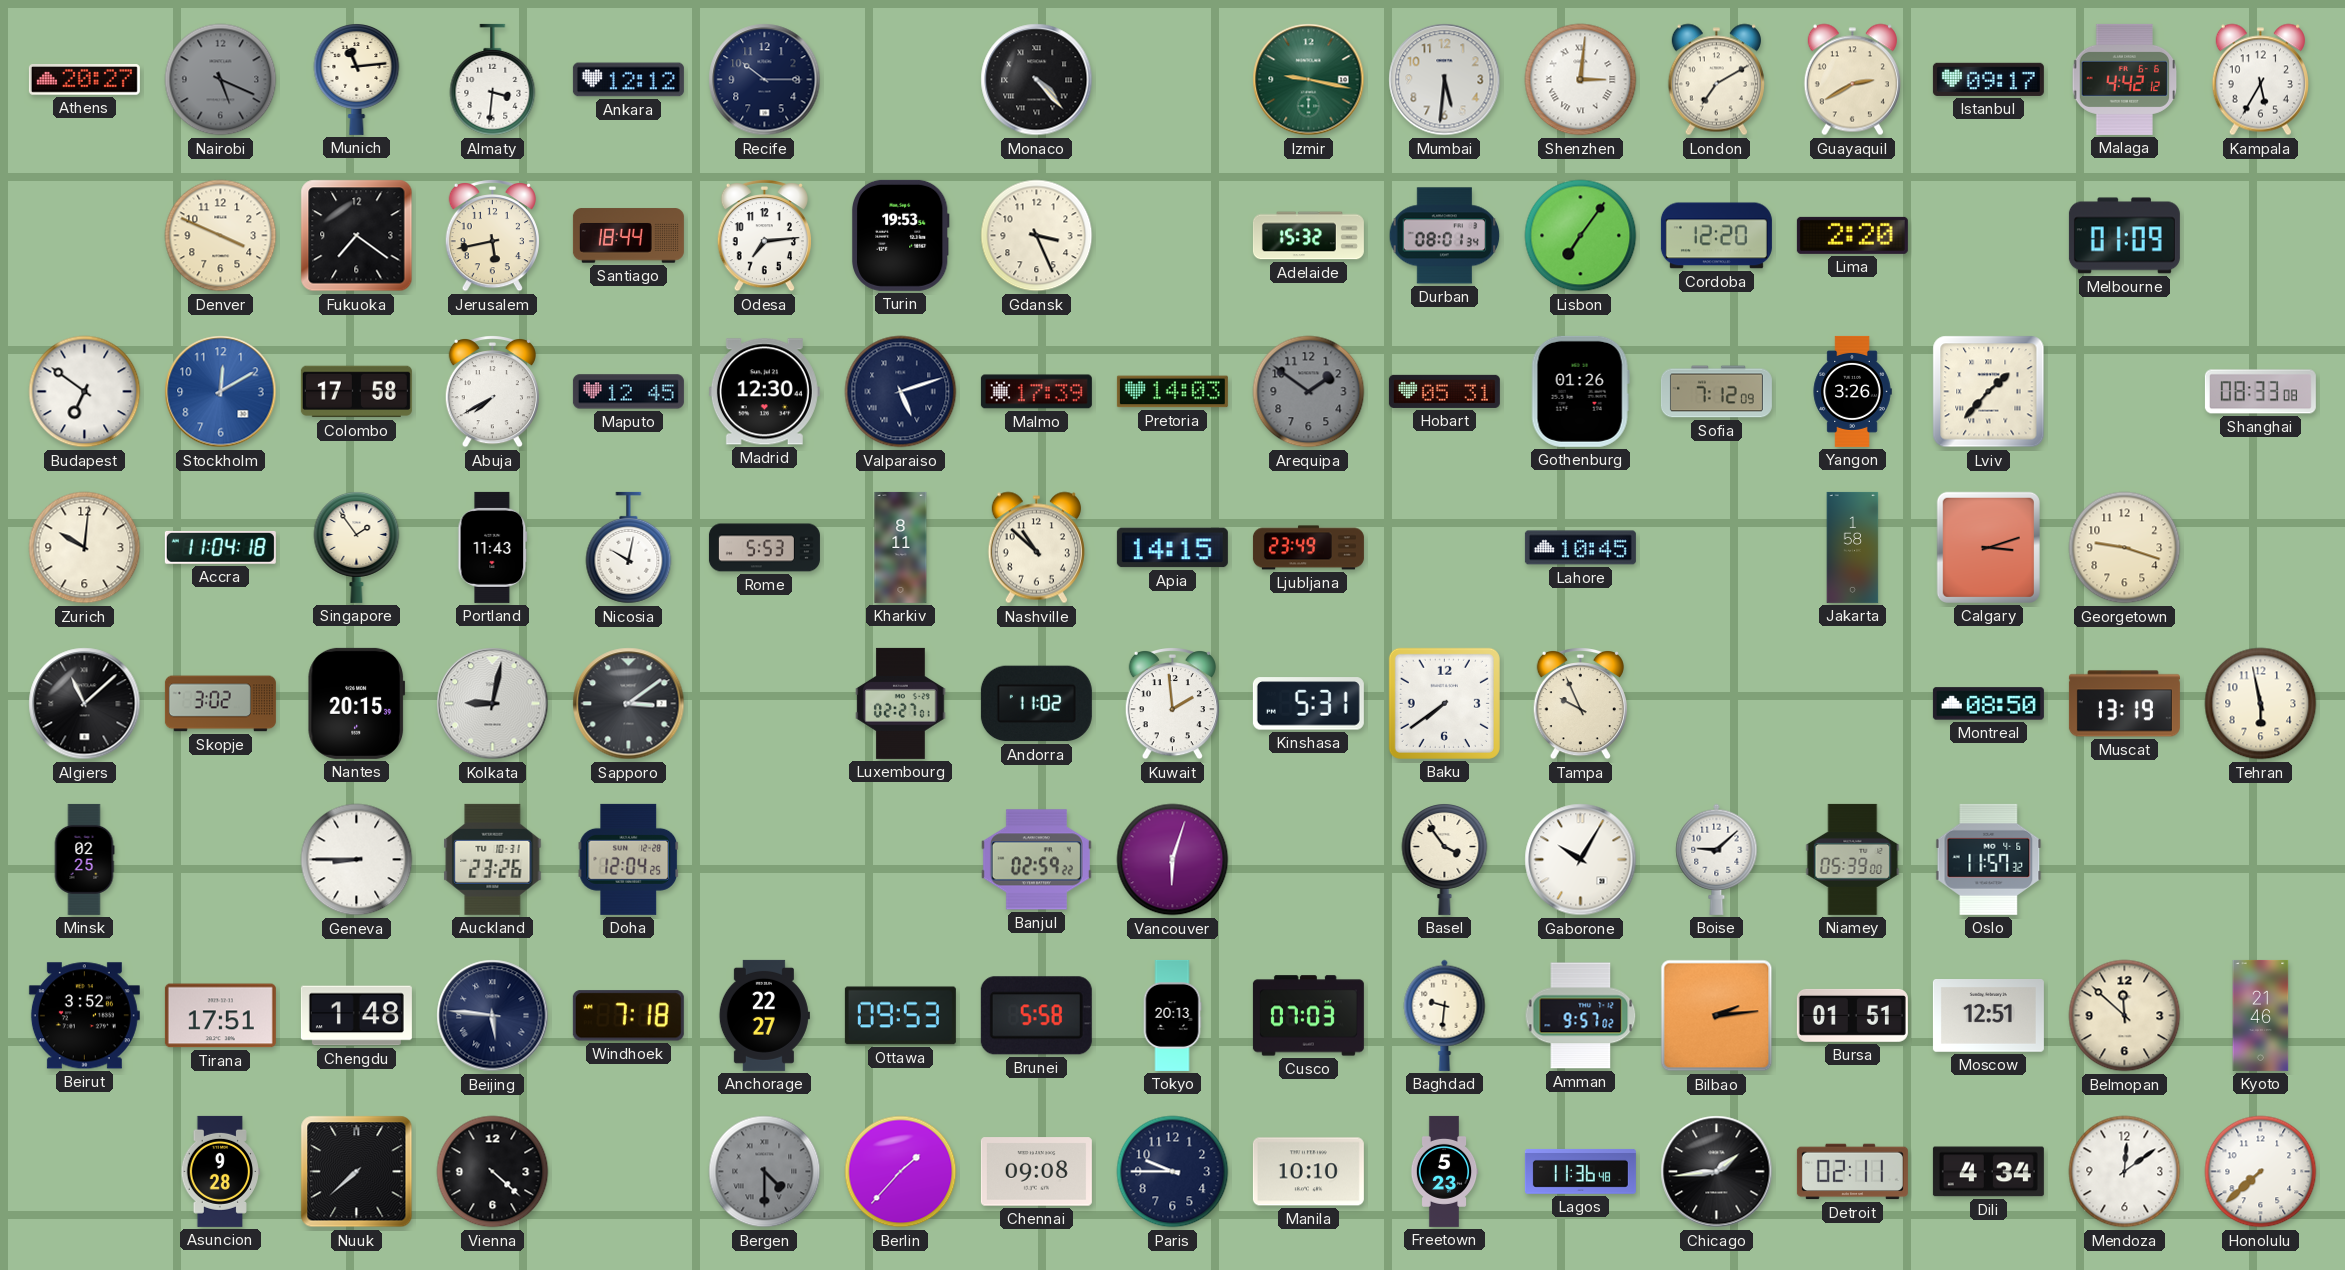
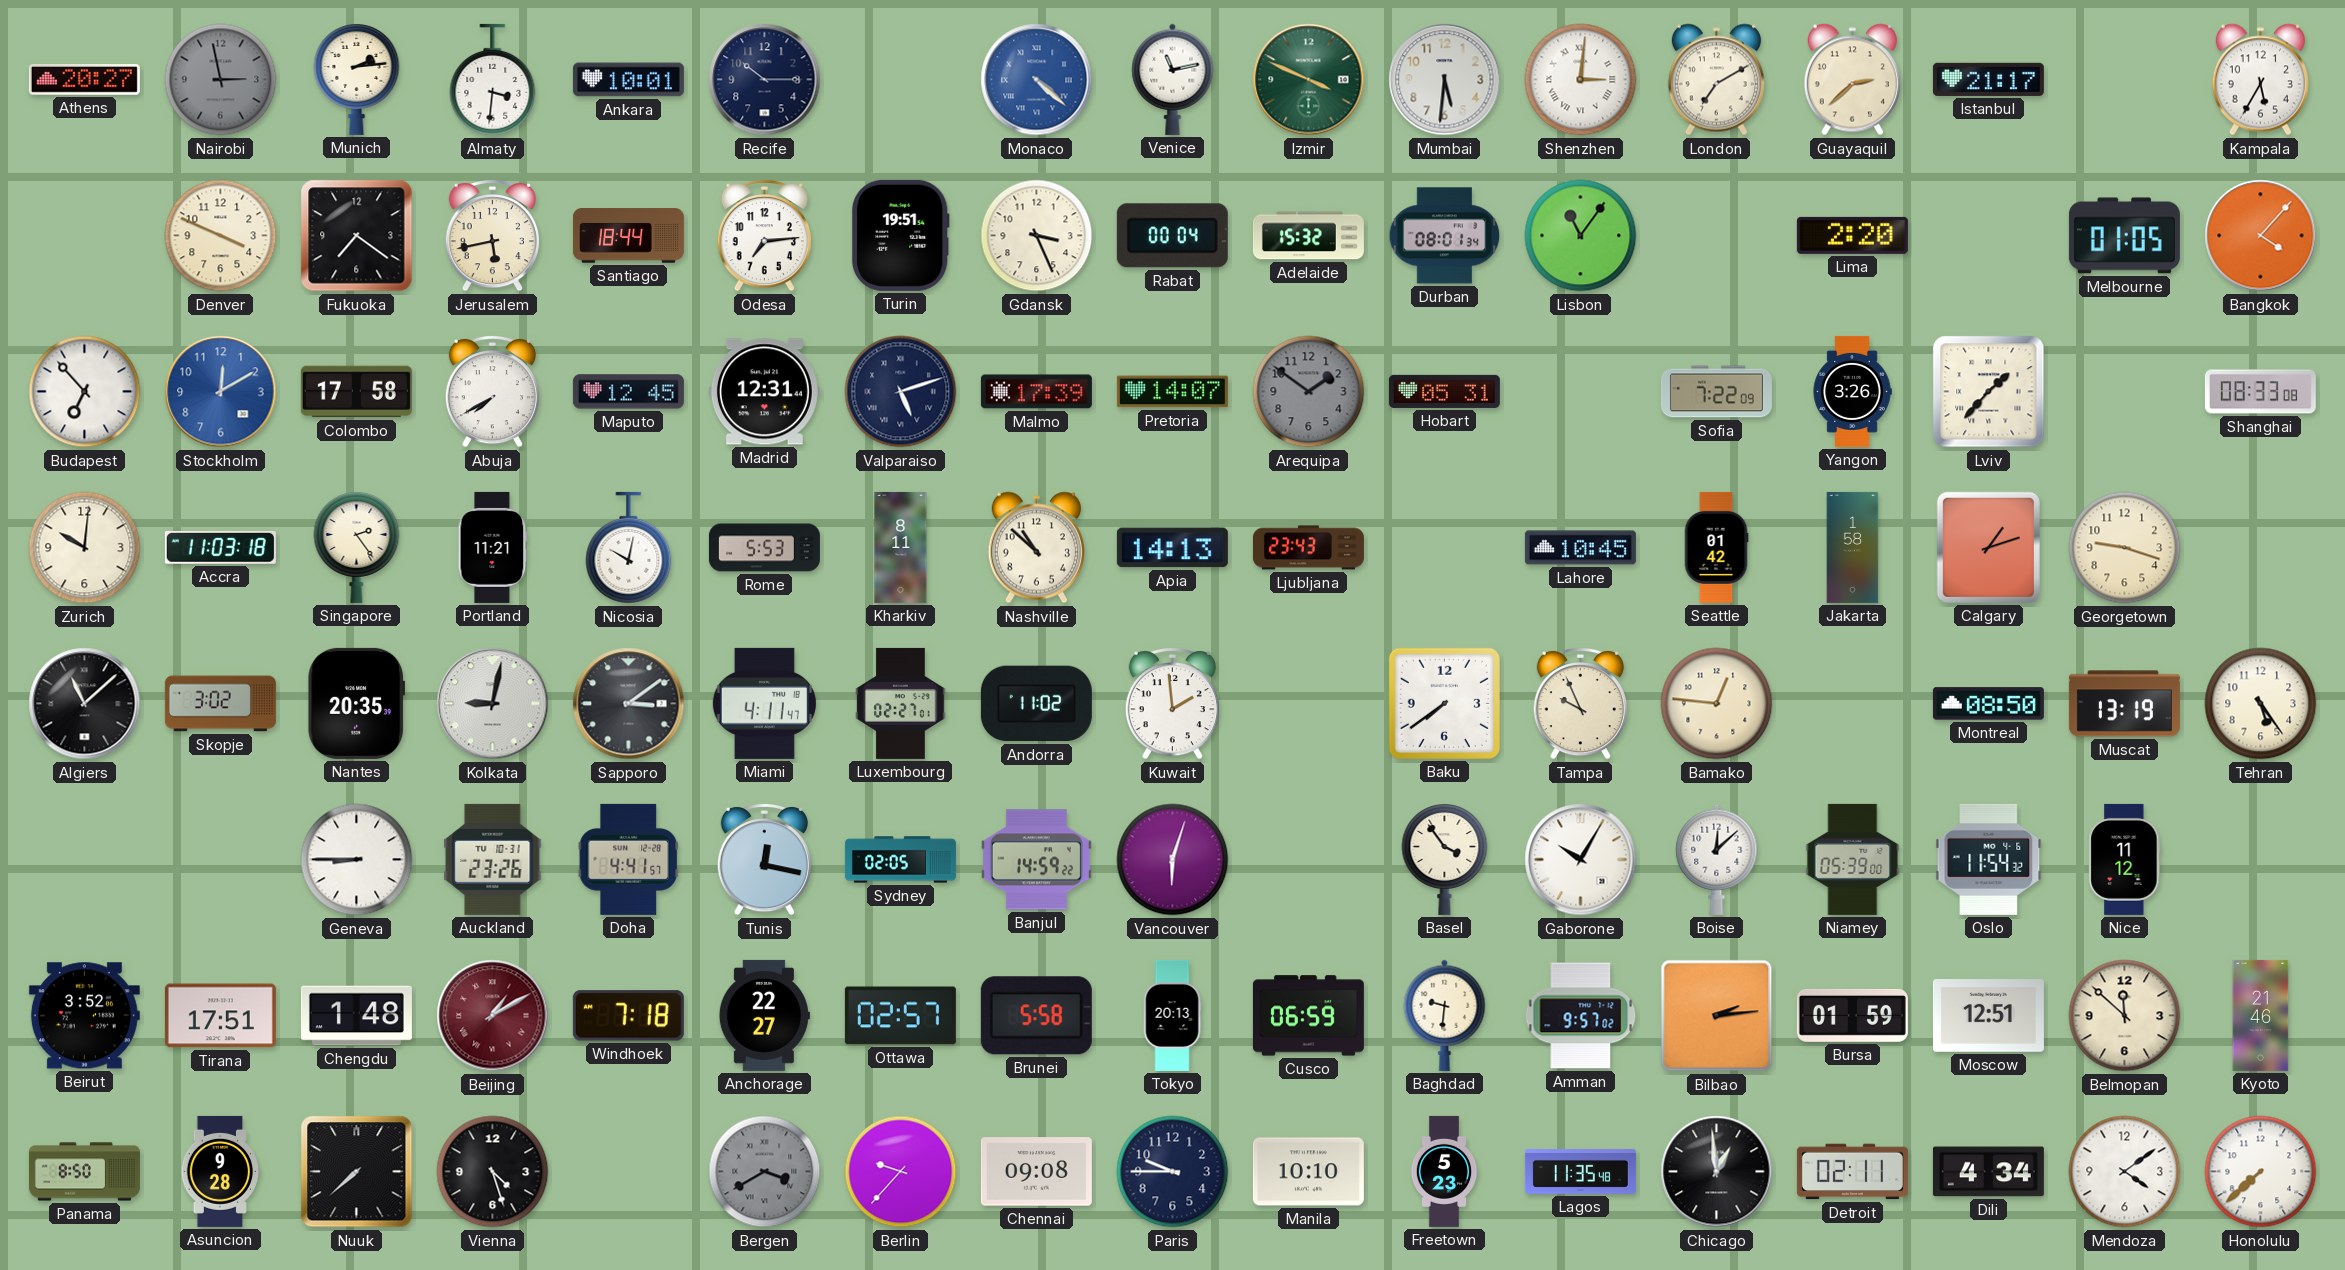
Nairobi: 5:19 -> 2:58 (221, 80)
Munich: 11:14 -> 2:14 (357, 80)
Ankara: 12:12 -> 10:01 (628, 80)
Monaco: 4:23 -> 4:22 (1037, 80)
Monaco dial: black -> blue (1037, 80)
Venice: none -> 11:13 (1173, 79)
Izmir: 9:17 -> 3:49 (1309, 80)
Guayaquil: 2:40 -> 2:38 (1852, 80)
Istanbul: 09:17 -> 21:17 (1988, 79)
Malaga: 4:42 -> none (2125, 79)
Turin: 19:53 -> 19:51 (900, 235)
Rabat: none -> 00:04 (1172, 236)
Lisbon: 7:06 -> 11:06 (1581, 236)
Cordoba: 12:20 -> none (1716, 236)
Melbourne: 01:09 -> 01:05 (2124, 236)
Bangkok: none -> 4:07 (2261, 236)
Budapest: 6:51 -> 6:53 (85, 392)
Madrid: 12:30 -> 12:31 (764, 392)
Pretoria: 14:03 -> 14:07 (1172, 392)
Gothenburg: 01:26 -> none (1580, 391)
Sofia: 7:12 -> 7:22 (1716, 392)
Accra: 11:04 -> 11:03 (220, 547)
Singapore: 1:54 -> 2:24 (357, 548)
Portland: 11:43 -> 11:21 (493, 547)
Apia: 14:15 -> 14:13 (1172, 548)
Ljubljana: 23:49 -> 23:43 (1308, 548)
Seattle: none -> 01:42 (1716, 547)
Calgary: 3:12 -> 1:12 (1988, 547)
Nantes: 20:15 -> 20:35 (357, 703)
Miami: none -> 4:11 (764, 703)
Kinshasa: 5:31 -> none (1308, 704)
Bamako: none -> 12:46 (1717, 704)
Tehran: 5:58 -> 5:24 (2261, 704)
Minsk: 02:25 -> none (84, 859)
Doha: 12:04 -> 4:41 (629, 859)
Tunis: none -> 12:17 (764, 859)
Sydney: none -> 02:05 (900, 860)
Banjul: 02:59 -> 14:59 (1036, 860)
Boise: 9:08 -> 12:08 (1717, 859)
Oslo: 11:57 -> 11:54 (1989, 859)
Nice: none -> 11:12 (2125, 859)
Beijing: 5:46 -> 1:10 (493, 1016)
Beijing dial: navy -> burgundy (493, 1016)
Ottawa: 09:53 -> 02:57 (900, 1016)
Cusco: 07:03 -> 06:59 (1308, 1016)
Bursa: 01:51 -> 01:59 (1852, 1015)
Panama: none -> 8:50 (84, 1172)
Vienna: 4:22 -> 4:27 (493, 1172)
Bergen: 4:30 -> 3:40 (765, 1172)
Berlin: 1:37 -> 9:37 (901, 1172)
Lagos: 11:36 -> 11:35 (1580, 1171)
Chicago: 1:44 -> 12:59 (1717, 1172)
Mendoza: 12:09 -> 4:09 (2125, 1172)
